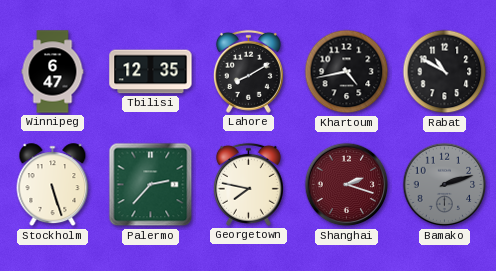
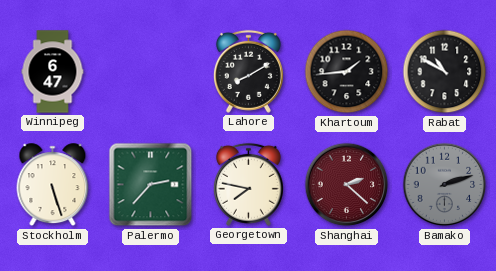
Tbilisi: 12:35 -> none (151, 72)
Khartoum: 4:43 -> 1:44 (347, 72)
Shanghai: 2:18 -> 2:22 (347, 185)
